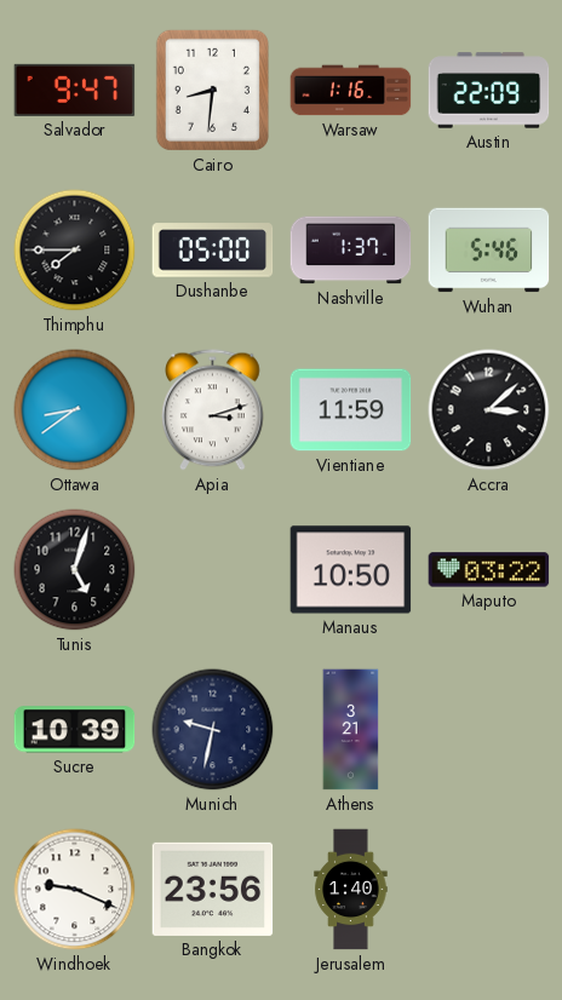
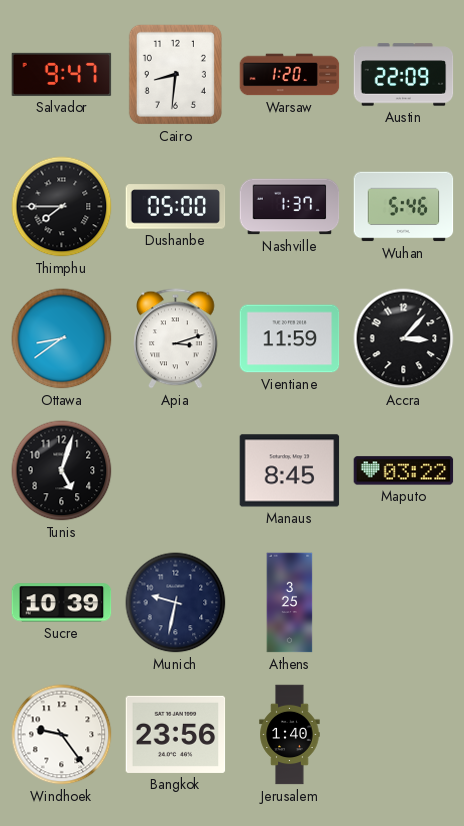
Warsaw: 1:16 -> 1:20 (290, 75)
Accra: 3:08 -> 3:07 (404, 339)
Manaus: 10:50 -> 8:45 (290, 471)
Athens: 3:21 -> 3:25 (290, 603)
Windhoek: 9:19 -> 9:24 (62, 735)
